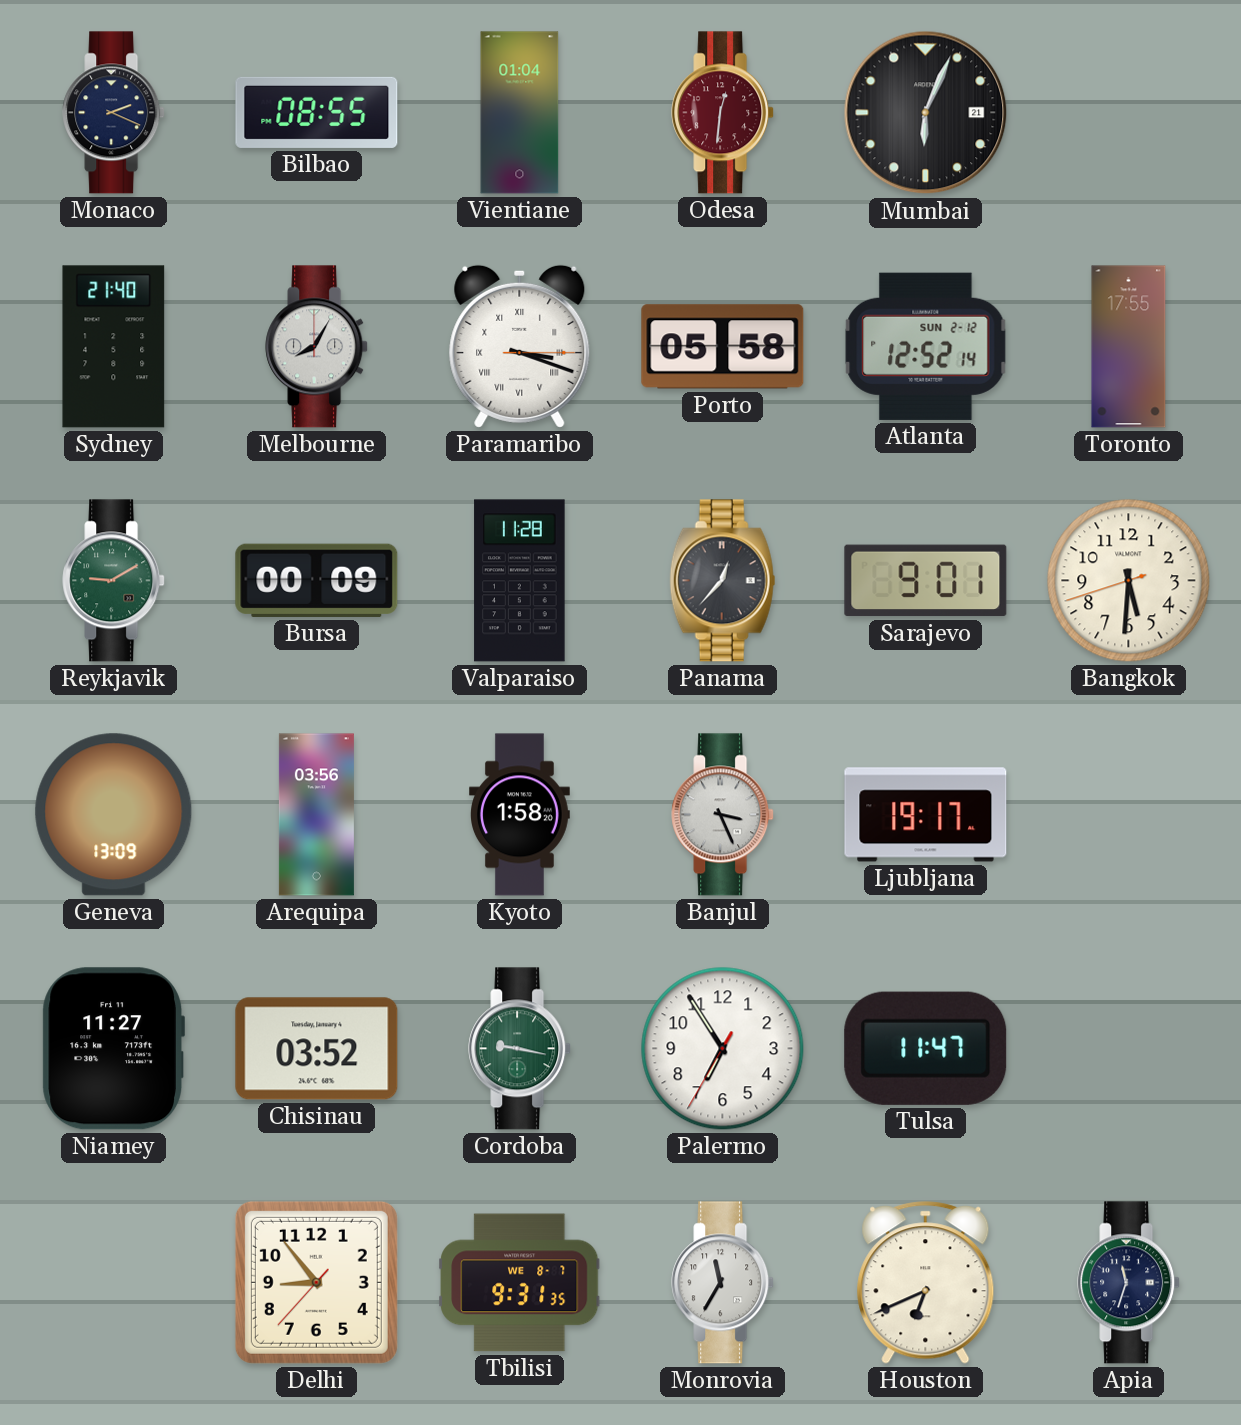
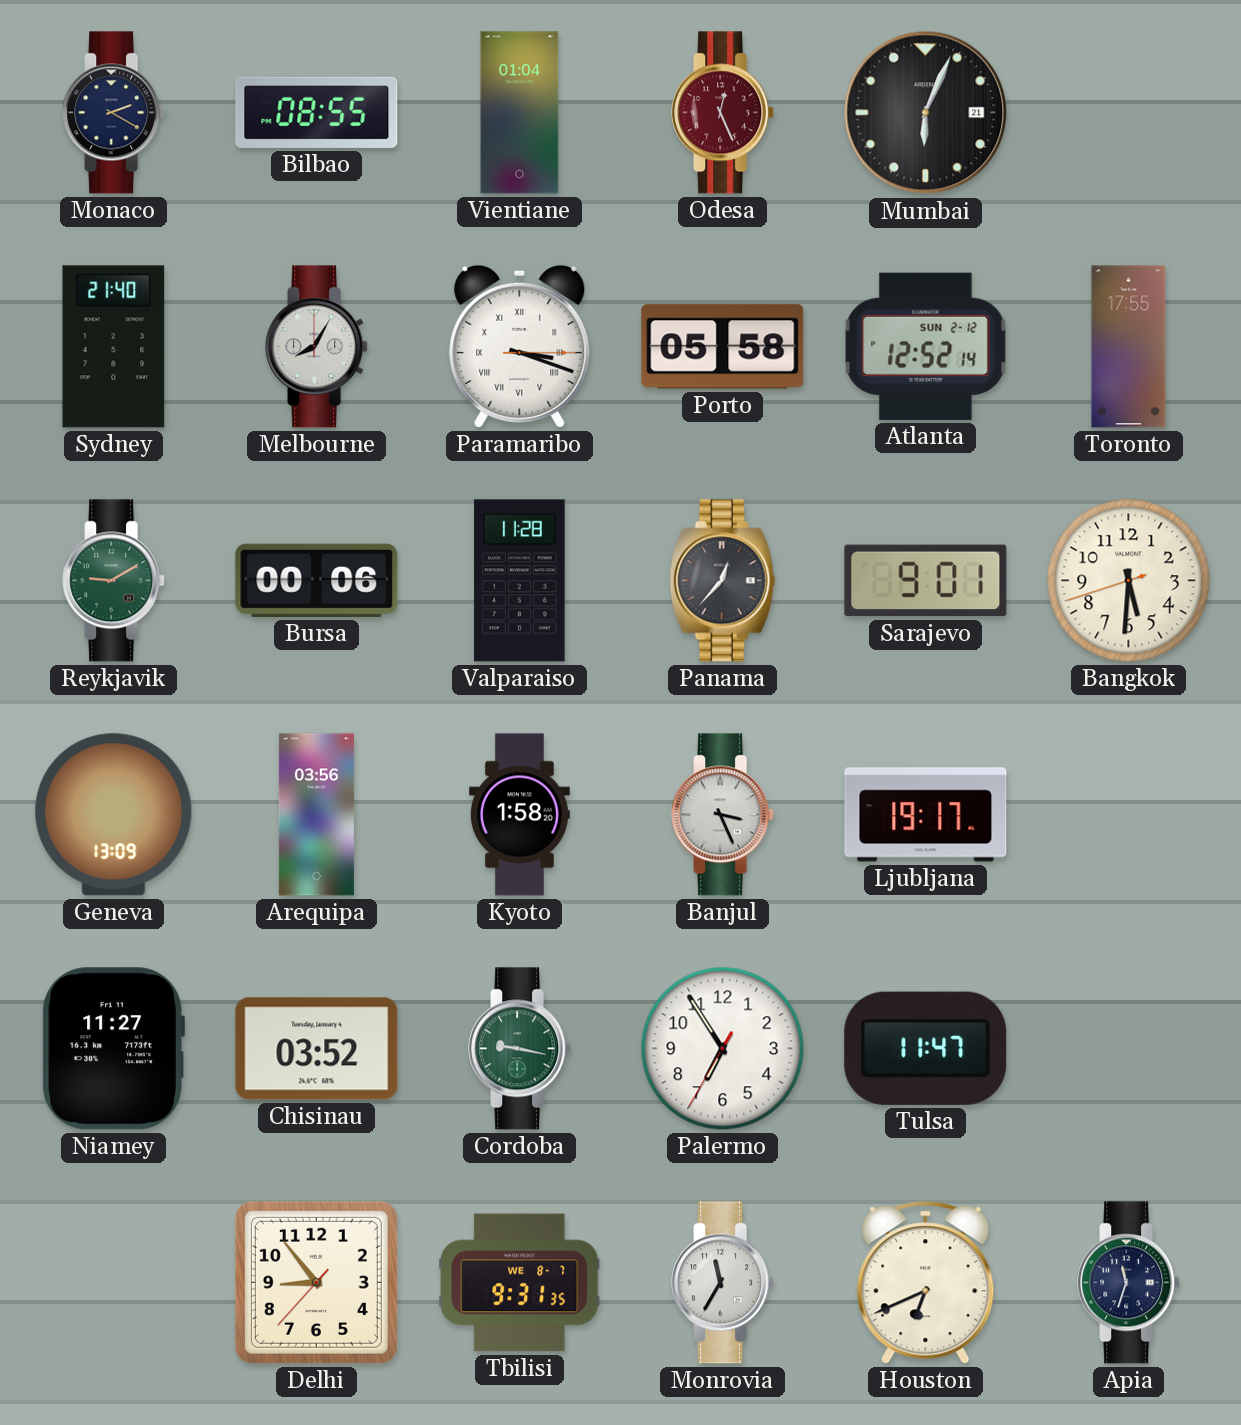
Monaco: 2:19 -> 2:20 (114, 113)
Odesa: 12:31 -> 12:26 (723, 113)
Bursa: 00:09 -> 00:06 (317, 580)
